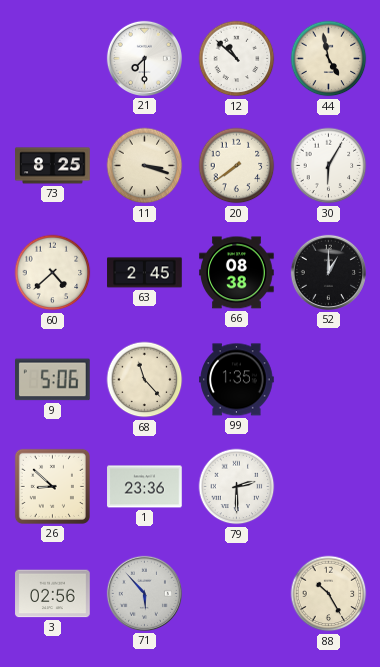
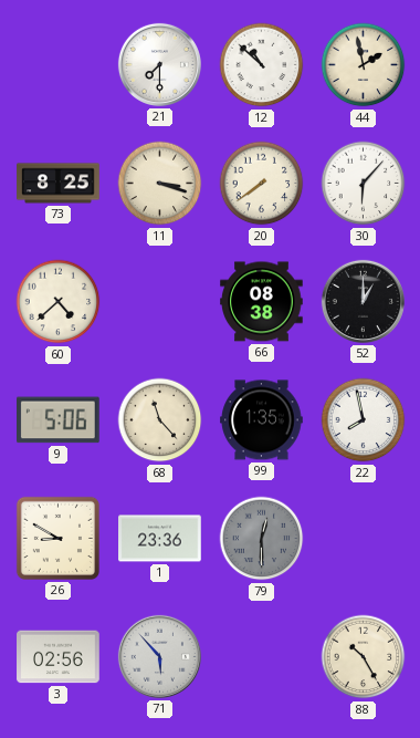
44: 4:58 -> 1:58 (364, 65)
30: 6:05 -> 6:07 (364, 184)
63: 2:45 -> none (145, 273)
22: none -> 7:58 (364, 420)
26: 8:52 -> 8:50 (57, 538)
79: 2:30 -> 12:30 (262, 539)
79 dial: white -> grey (262, 539)
